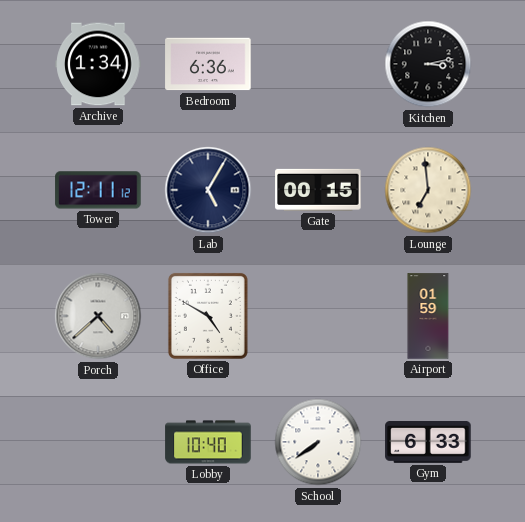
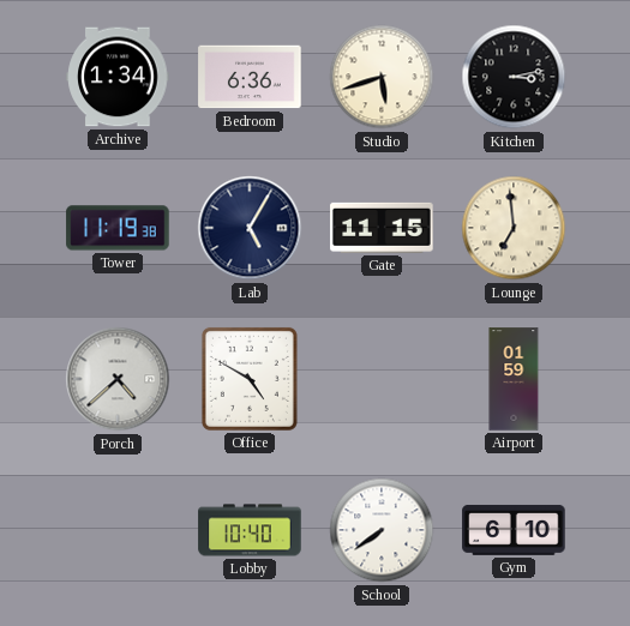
Studio: none -> 5:42 (382, 77)
Tower: 12:11 -> 11:19 (118, 228)
Gate: 00:15 -> 11:15 (382, 228)
Gym: 6:33 -> 6:10 (514, 530)
